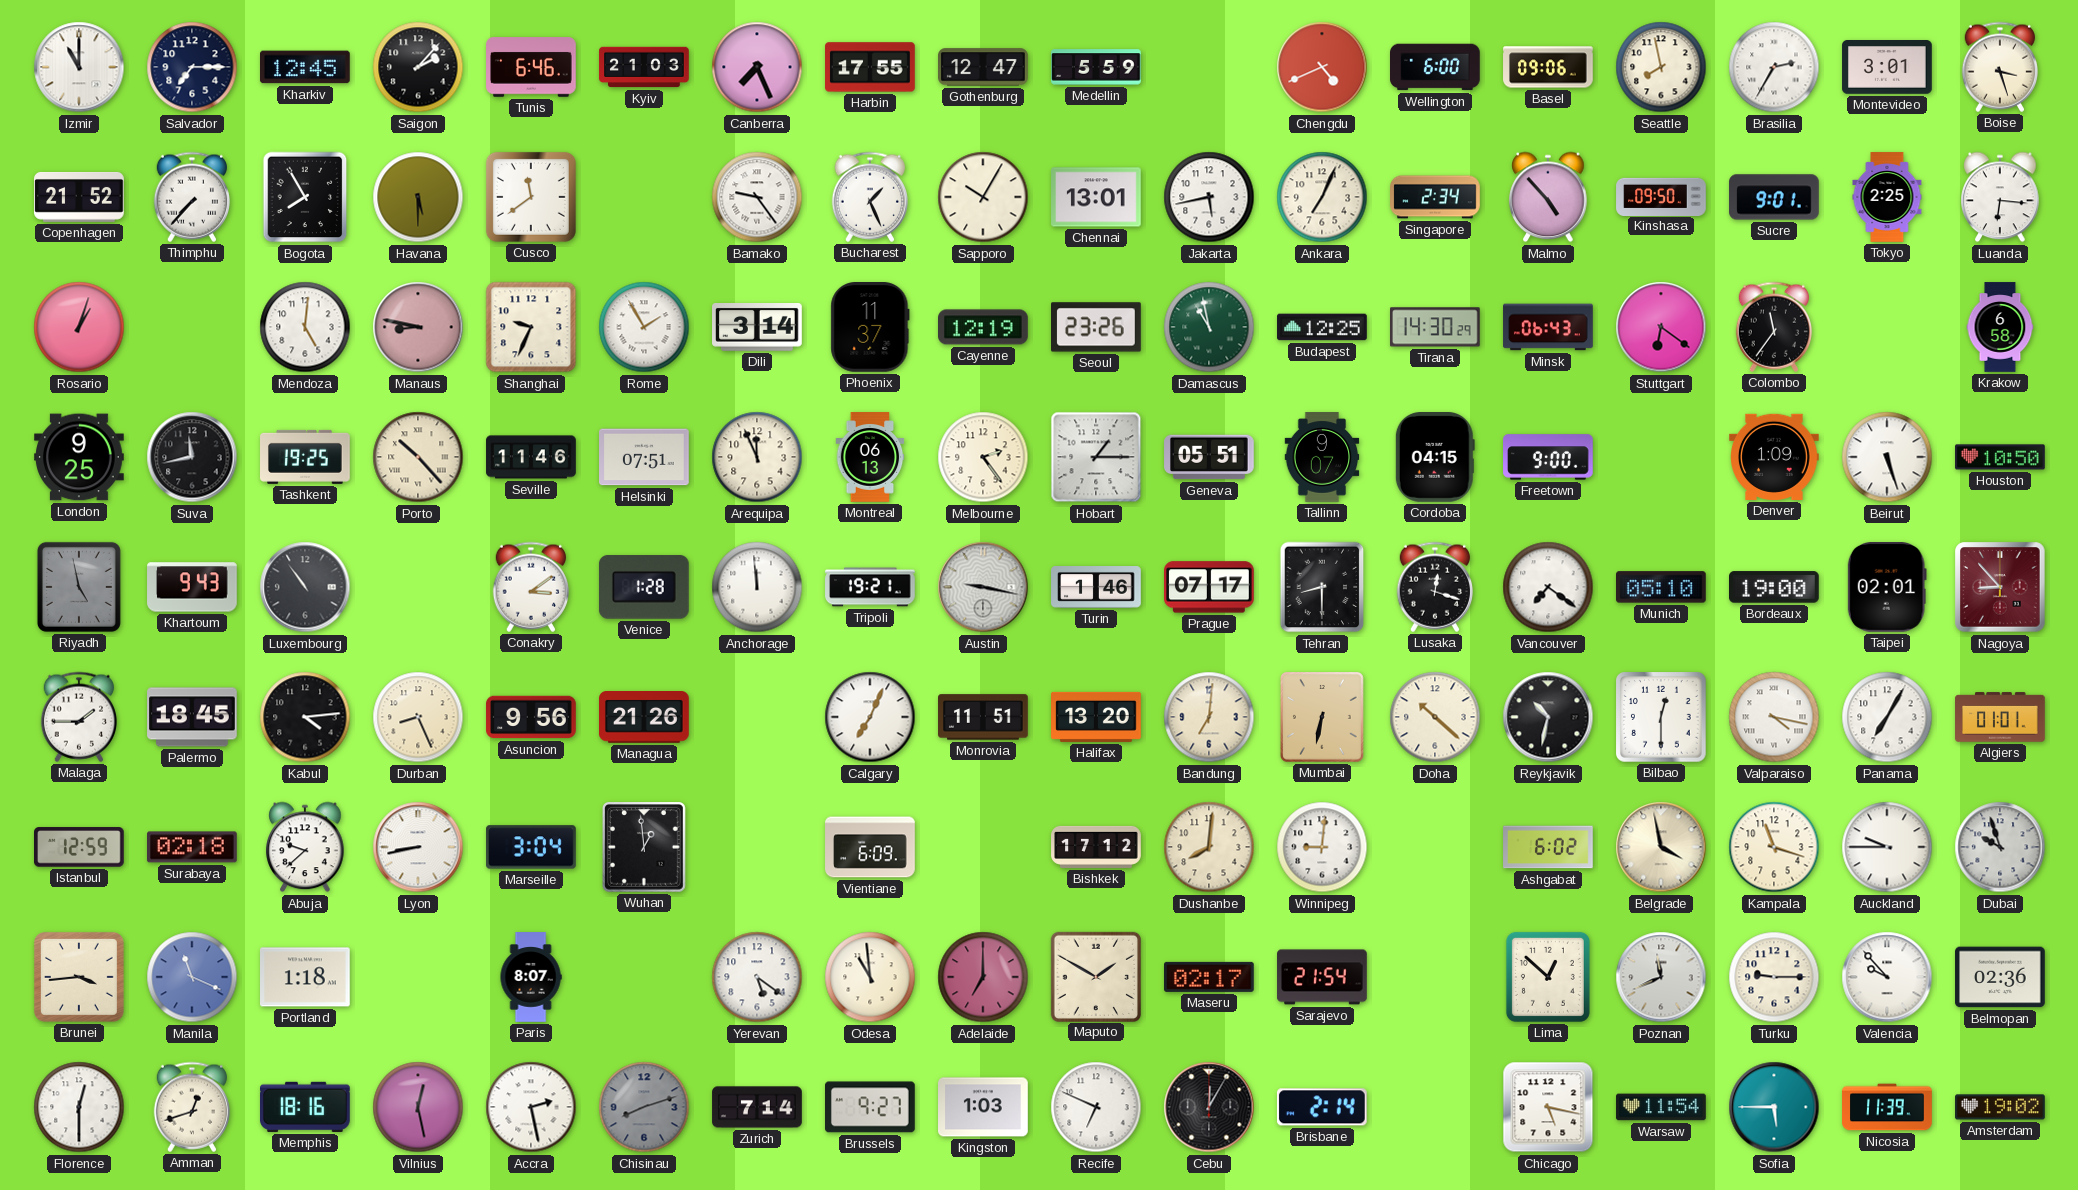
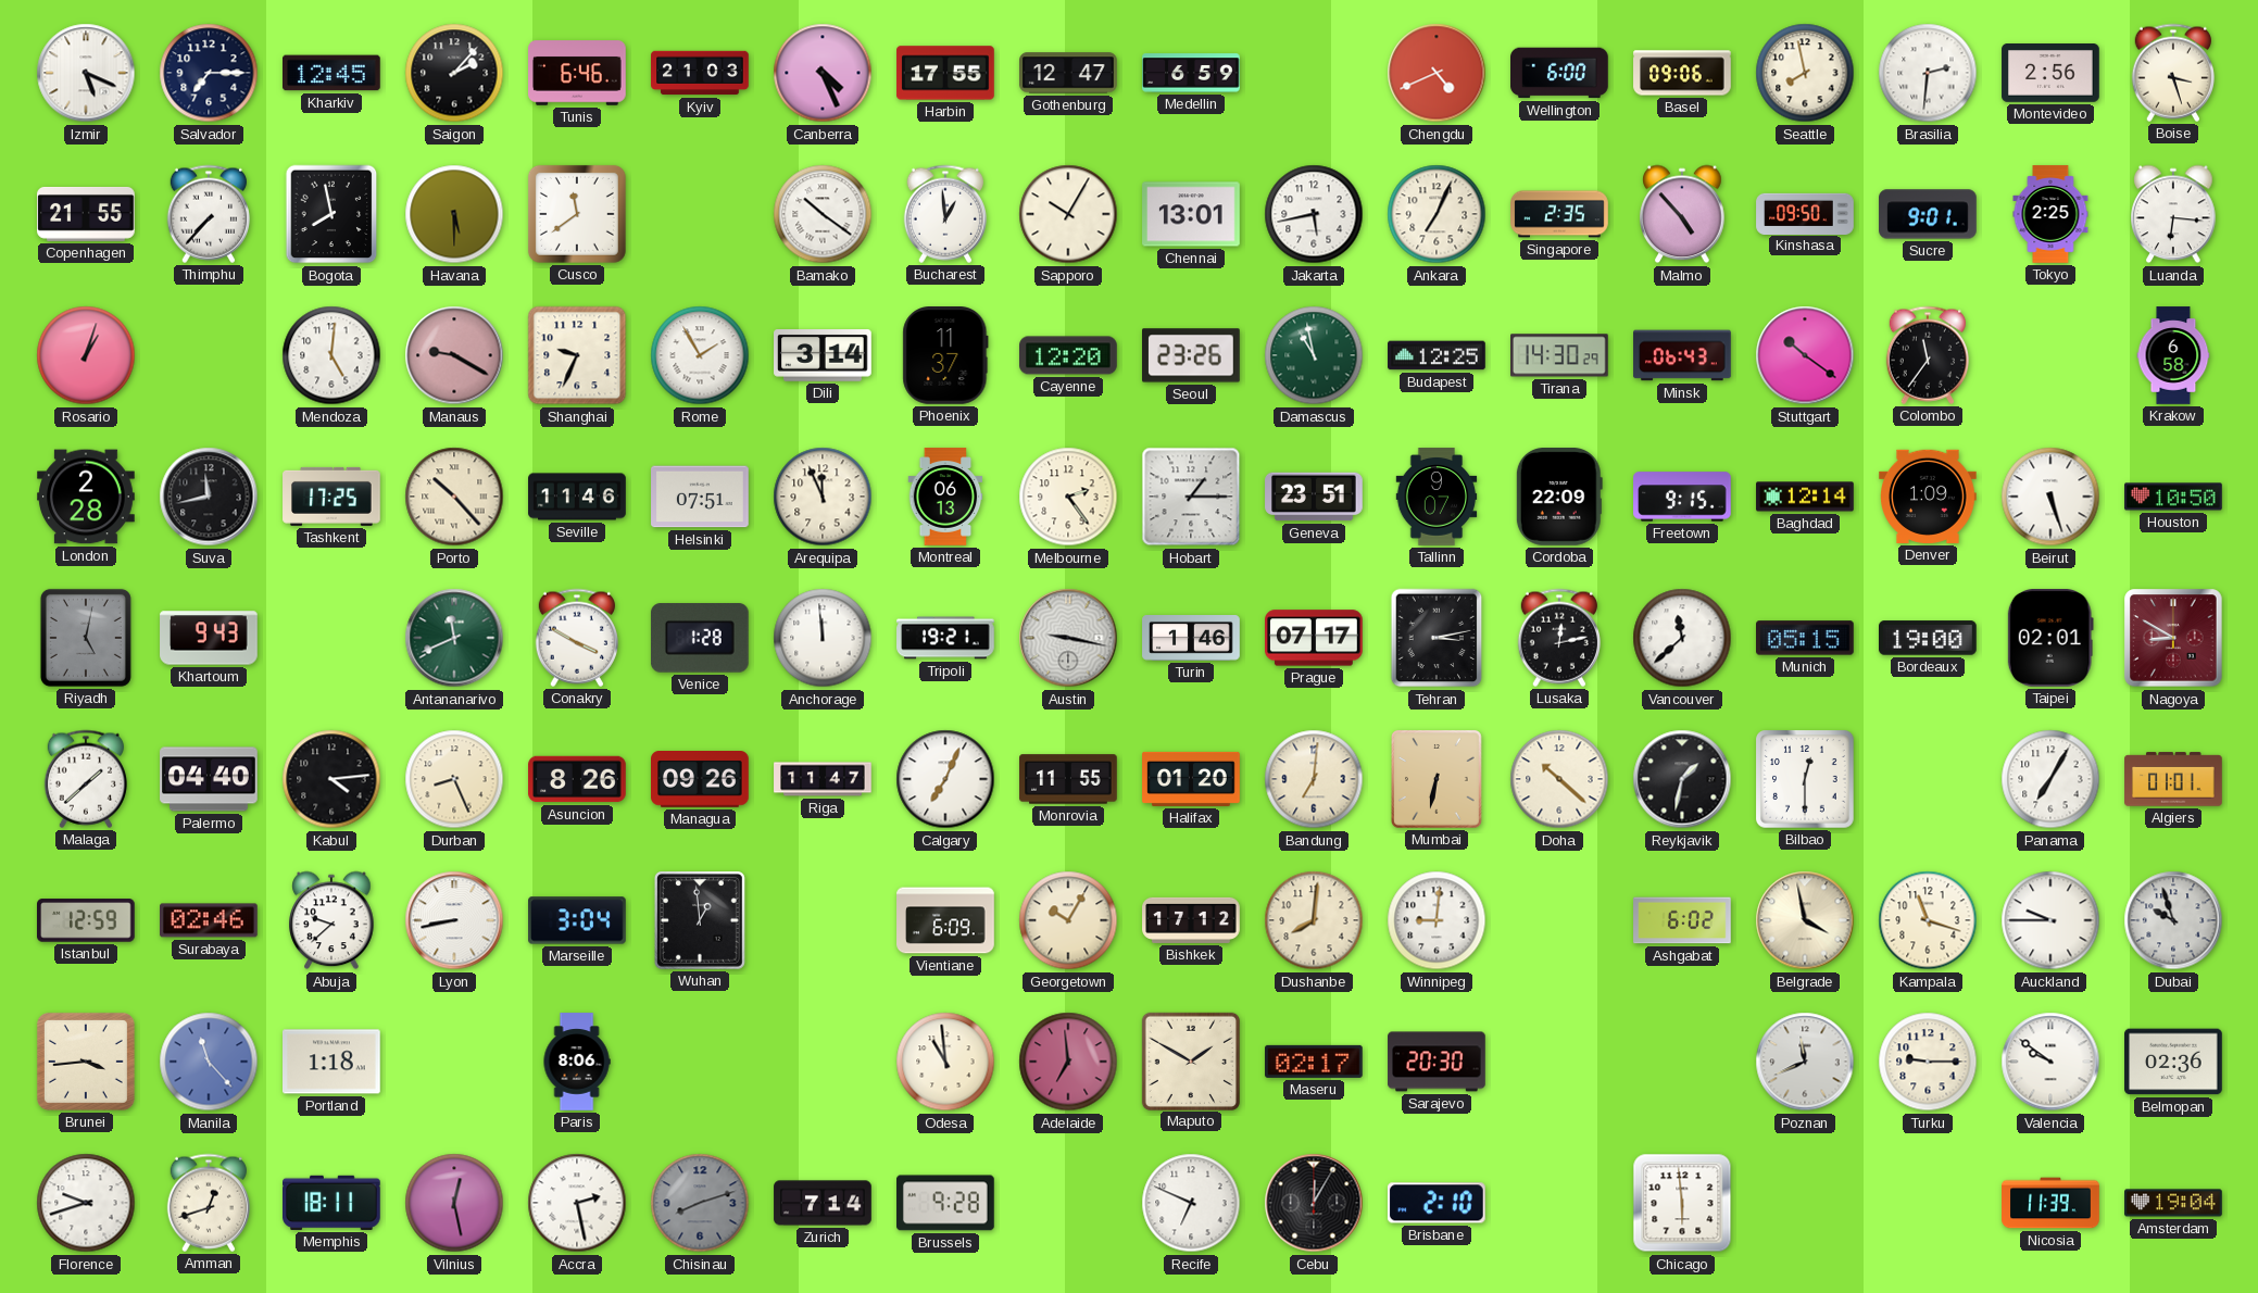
Izmir: 11:00 -> 5:19 (86, 73)
Canberra: 7:26 -> 4:26 (823, 73)
Medellin: 5:59 -> 6:59 (1191, 73)
Brasilia: 2:35 -> 2:31 (1928, 73)
Montevideo: 3:01 -> 2:56 (2050, 73)
Copenhagen: 21:52 -> 21:55 (86, 214)
Bogota: 7:55 -> 7:58 (331, 214)
Bamako: 9:24 -> 10:21 (823, 214)
Bucharest: 1:26 -> 12:59 (944, 214)
Singapore: 2:34 -> 2:35 (1559, 214)
Manaus: 8:47 -> 9:20 (454, 355)
Cayenne: 12:19 -> 12:20 (1069, 355)
Stuttgart: 6:21 -> 10:21 (1805, 355)
London: 9:25 -> 2:28 (86, 497)
Tashkent: 19:25 -> 17:25 (331, 497)
Geneva: 05:51 -> 23:51 (1314, 497)
Cordoba: 04:15 -> 22:09 (1559, 498)
Freetown: 9:00 -> 9:15 (1682, 497)
Baghdad: none -> 12:14 (1805, 497)
Riyadh: 4:58 -> 5:02 (86, 638)
Luxembourg: 10:54 -> none (305, 587)
Antananarivo: none -> 11:41 (454, 638)
Conakry: 3:09 -> 3:50 (576, 638)
Tehran: 8:30 -> 3:13 (1437, 638)
Lusaka: 12:18 -> 12:13 (1558, 638)
Vancouver: 7:21 -> 11:38 (1682, 638)
Munich: 05:10 -> 05:15 (1806, 638)
Nagoya: 8:53 -> 8:50 (2173, 638)
Malaga: 1:45 -> 1:38 (85, 779)
Palermo: 18:45 -> 04:40 (209, 779)
Asuncion: 9:56 -> 8:26 (577, 779)
Managua: 21:26 -> 09:26 (700, 779)
Riga: none -> 11:47 (823, 779)
Monrovia: 11:51 -> 11:55 (1068, 779)
Halifax: 13:20 -> 01:20 (1191, 779)
Reykjavik: 10:32 -> 1:32 (1682, 779)
Valparaiso: 4:17 -> none (1774, 717)
Surabaya: 02:18 -> 02:46 (210, 920)
Georgetown: none -> 10:05 (1068, 920)
Manila: 11:19 -> 11:23 (209, 1062)
Paris: 8:07 -> 8:06 (577, 1062)
Yerevan: 5:21 -> none (757, 977)
Adelaide: 7:00 -> 6:59 (1068, 1062)
Sarajevo: 21:54 -> 20:30 (1437, 1062)
Lima: 12:52 -> none (1548, 977)
Valencia: 9:53 -> 9:51 (2050, 1062)
Florence: 12:30 -> 9:42 (86, 1203)
Memphis: 18:16 -> 18:11 (333, 1203)
Brussels: 9:27 -> 9:28 (946, 1203)
Kingston: 1:03 -> none (983, 1107)
Brisbane: 2:14 -> 2:10 (1437, 1203)
Chicago: 5:17 -> 5:59 (1682, 1203)
Warsaw: 11:54 -> none (1661, 1107)
Sofia: 5:45 -> none (1774, 1107)
Amsterdam: 19:02 -> 19:04 (2173, 1203)
